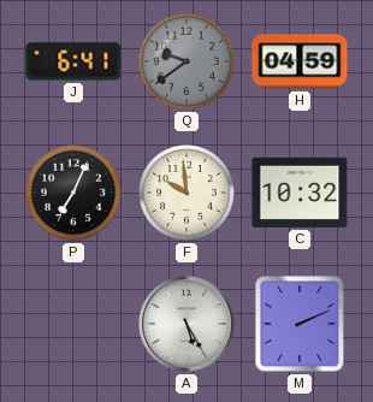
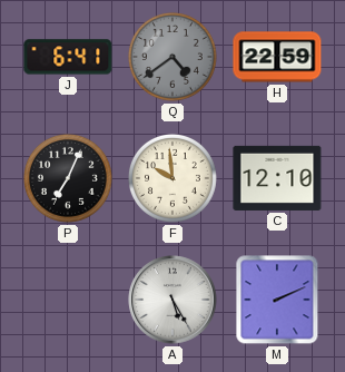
Q: 9:39 -> 4:39 (172, 57)
H: 04:59 -> 22:59 (277, 57)
C: 10:32 -> 12:10 (277, 178)
